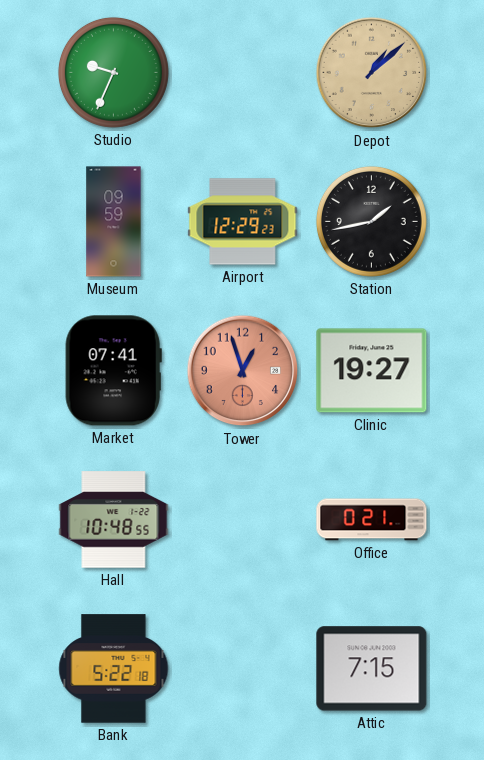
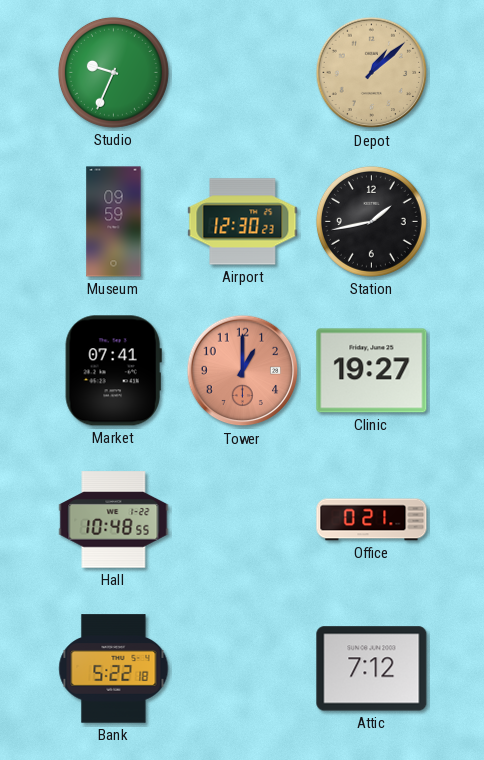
Airport: 12:29 -> 12:30 (243, 222)
Tower: 12:57 -> 1:00 (243, 371)
Attic: 7:15 -> 7:12 (372, 669)
